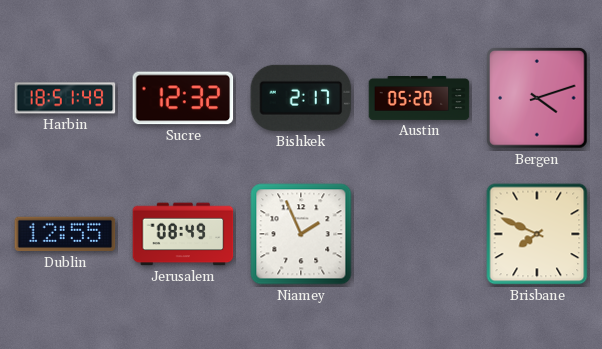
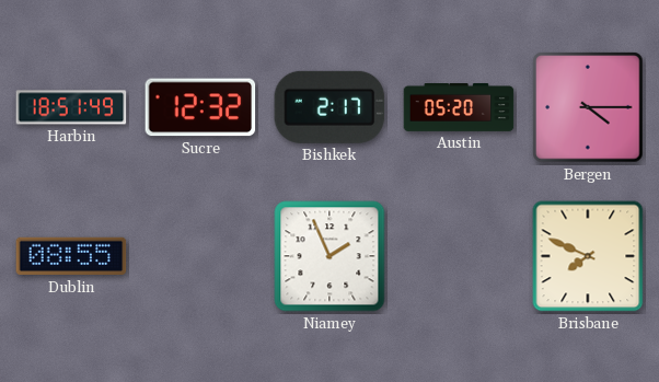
Bergen: 4:12 -> 4:15 (588, 107)
Dublin: 12:55 -> 08:55 (71, 256)
Jerusalem: 08:49 -> none (183, 234)
